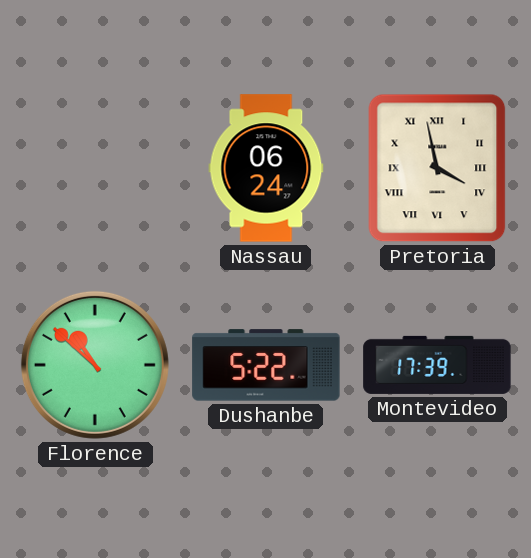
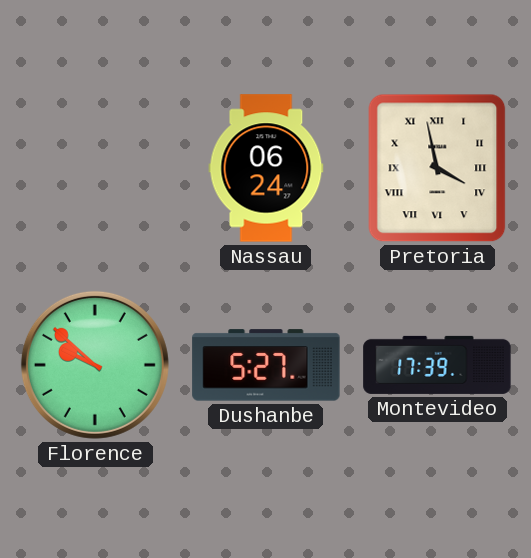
Florence: 10:52 -> 9:52 (95, 365)
Dushanbe: 5:22 -> 5:27 (266, 365)
